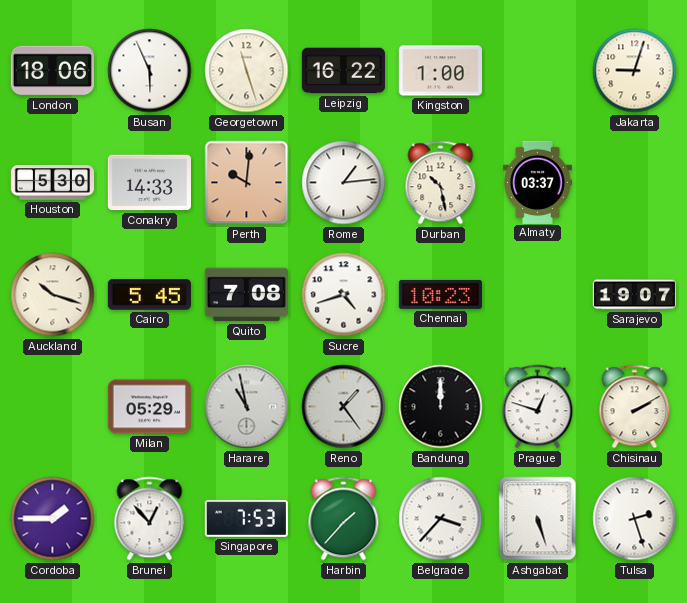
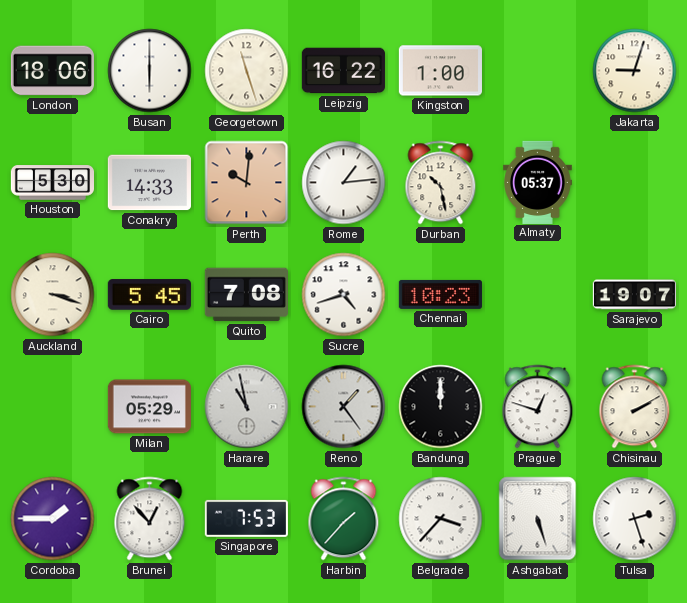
Busan: 5:56 -> 6:00 (150, 71)
Almaty: 03:37 -> 05:37 (538, 182)
Auckland: 10:18 -> 3:18 (53, 295)
